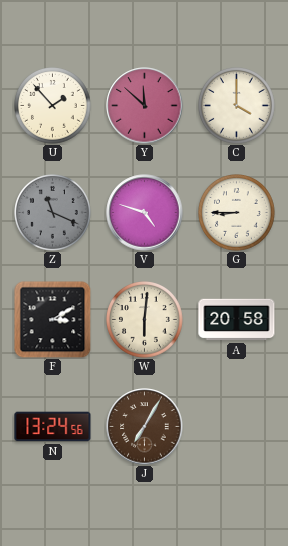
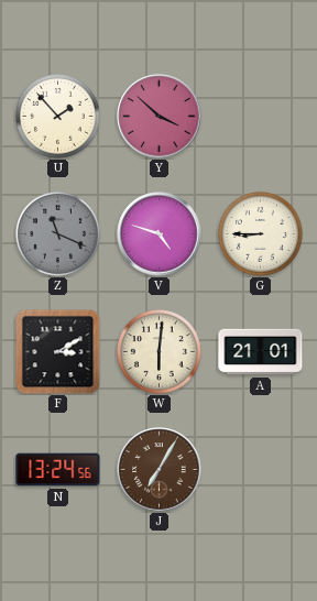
Y: 11:52 -> 3:52 (160, 117)
C: 4:00 -> none (237, 106)
A: 20:58 -> 21:01 (261, 352)
